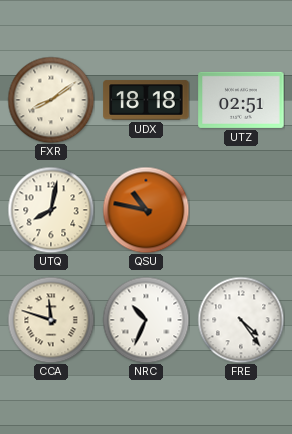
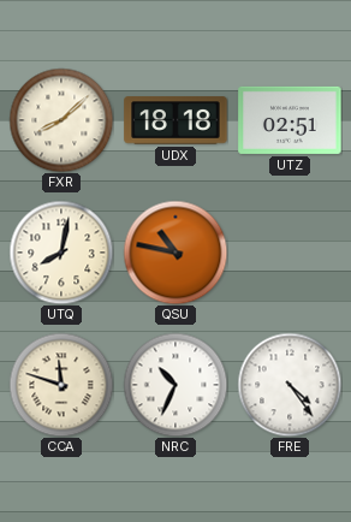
FXR: 8:09 -> 8:08 (61, 120)
